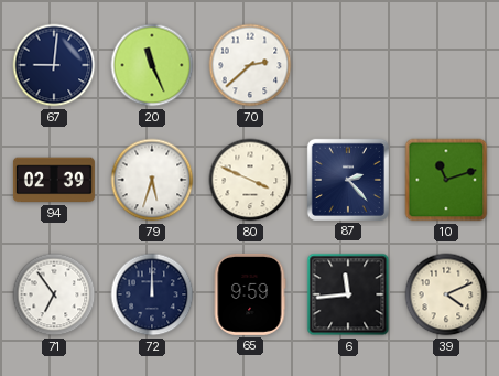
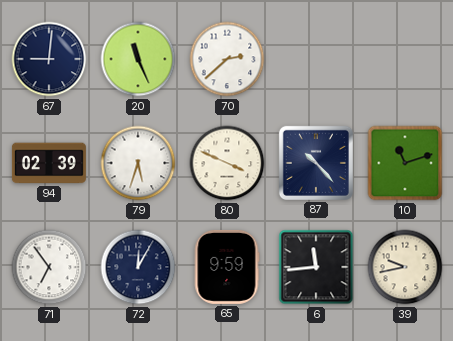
87: 2:23 -> 10:23 (316, 163)
72: 12:00 -> 12:05 (138, 267)
39: 4:11 -> 9:43 (405, 267)
